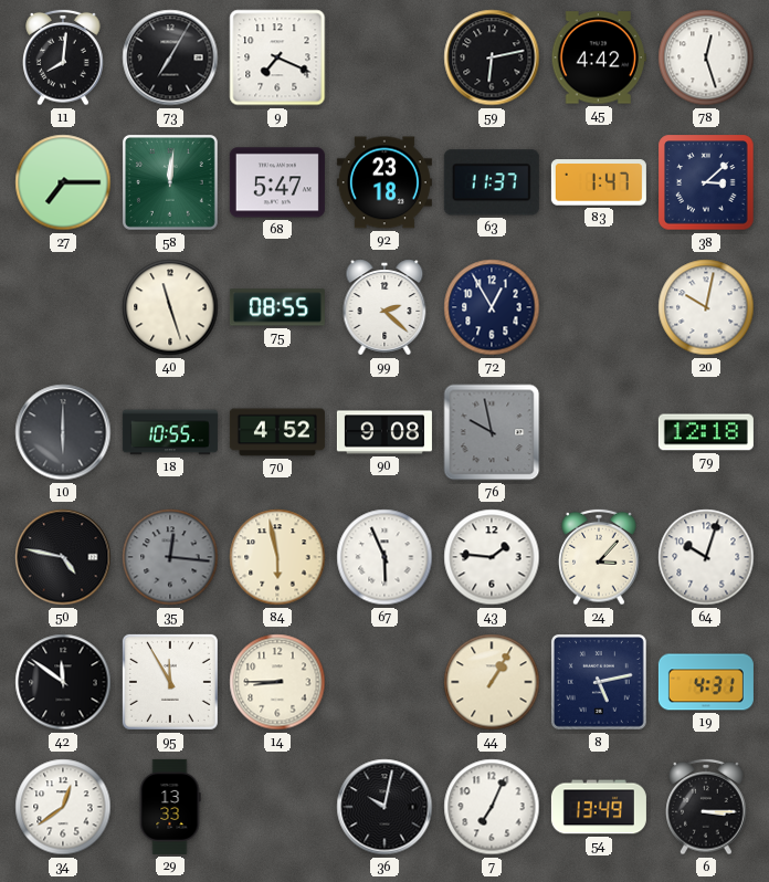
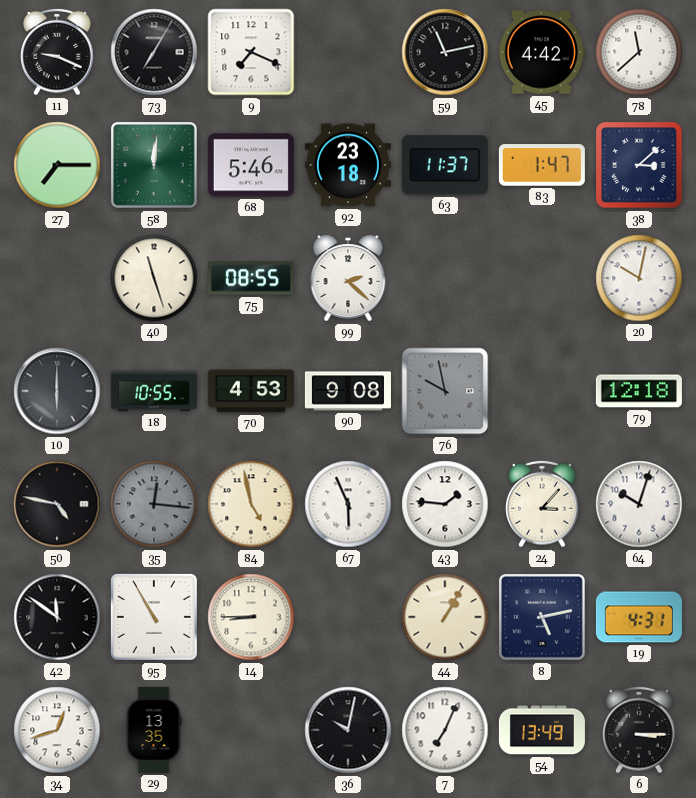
11: 8:01 -> 9:19 (57, 52)
59: 6:13 -> 11:13 (445, 52)
78: 12:27 -> 11:38 (639, 52)
68: 5:47 -> 5:46 (251, 165)
72: 12:55 -> none (492, 307)
70: 4:52 -> 4:53 (251, 391)
84: 5:58 -> 4:58 (251, 504)
95: 11:55 -> 10:55 (154, 617)
34: 12:39 -> 12:42 (57, 730)
29: 13:33 -> 13:35 (154, 730)
